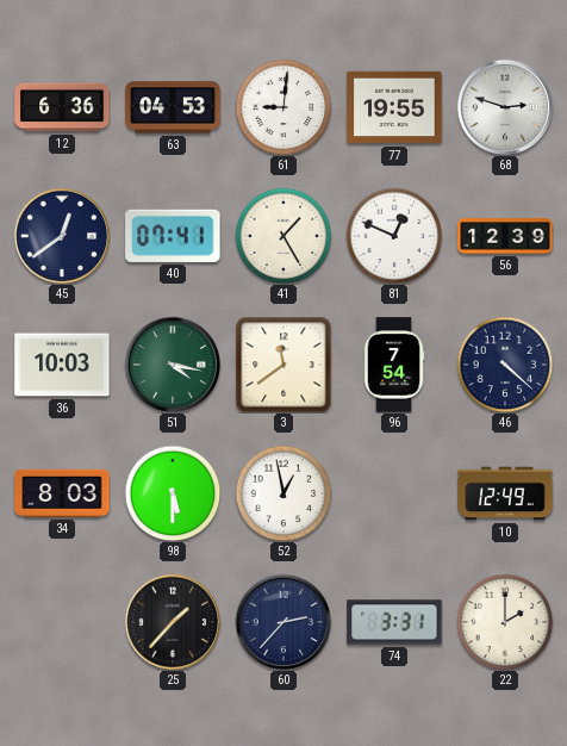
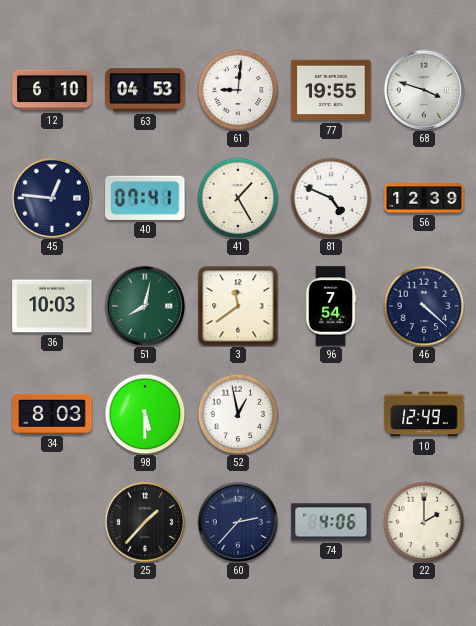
12: 6:36 -> 6:10 (52, 90)
68: 2:48 -> 3:48 (424, 90)
45: 12:39 -> 12:46 (52, 198)
81: 12:49 -> 4:49 (331, 198)
51: 4:17 -> 8:02 (145, 306)
74: 3:31 -> 4:06 (331, 522)
